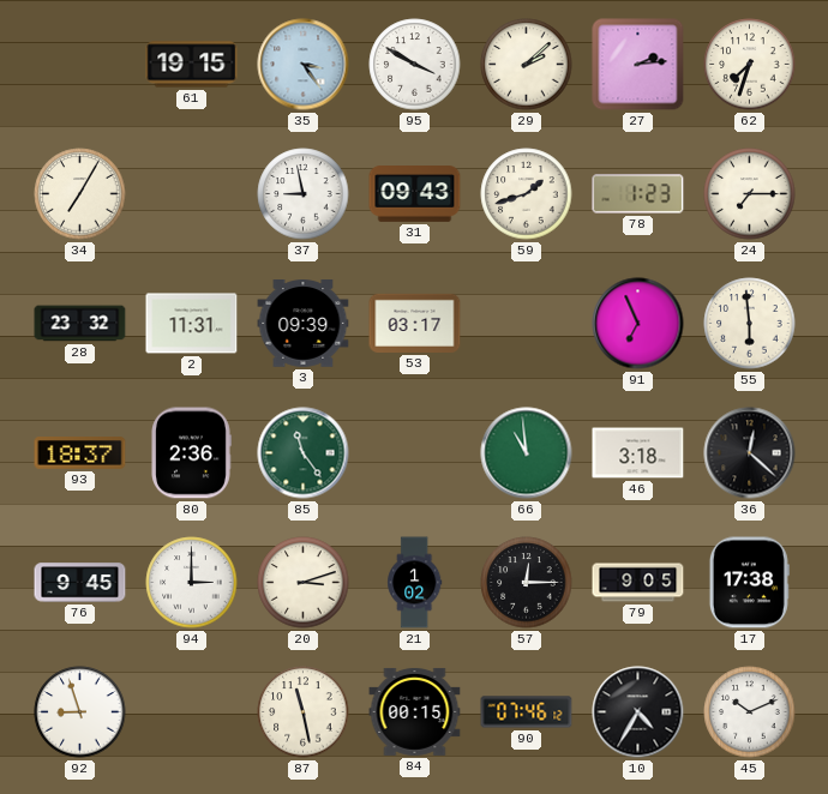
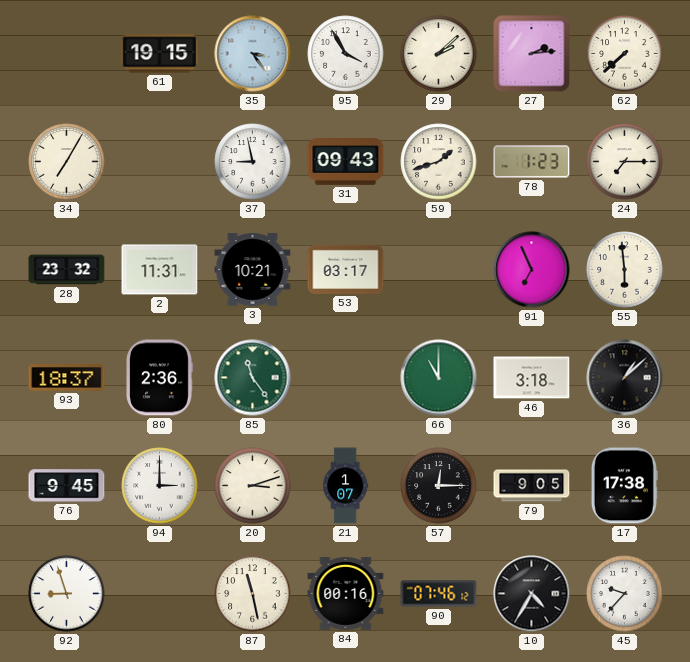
95: 3:50 -> 3:55 (346, 54)
62: 7:33 -> 7:38 (625, 54)
3: 09:39 -> 10:21 (253, 270)
66: 10:59 -> 11:00 (439, 378)
36: 12:22 -> 1:08 (625, 378)
21: 1:02 -> 1:07 (346, 486)
84: 00:15 -> 00:16 (346, 594)
45: 10:11 -> 9:37 (625, 594)
